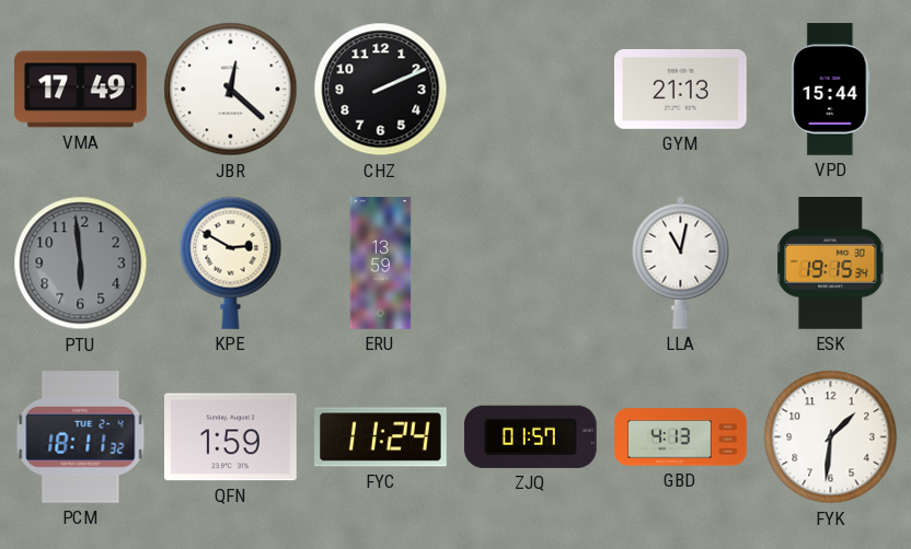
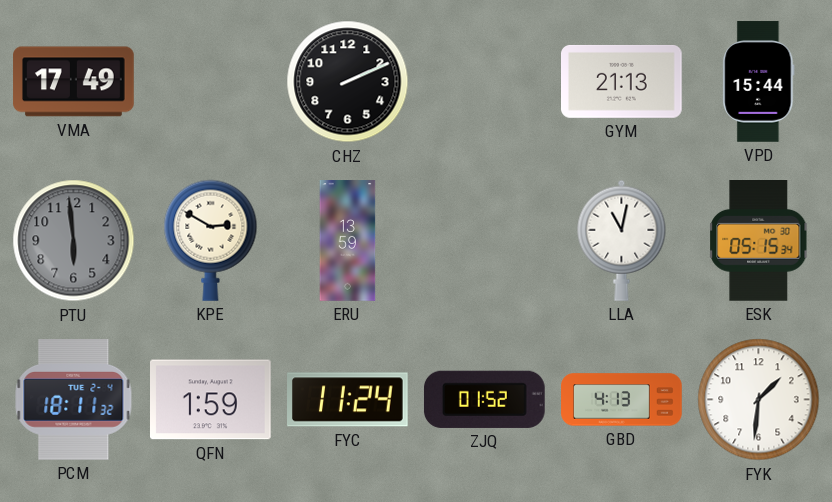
JBR: 12:22 -> none (231, 90)
ESK: 19:15 -> 05:15 (759, 241)
ZJQ: 01:57 -> 01:52 (484, 399)
